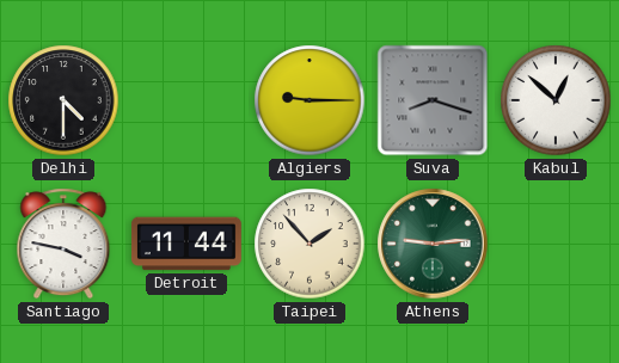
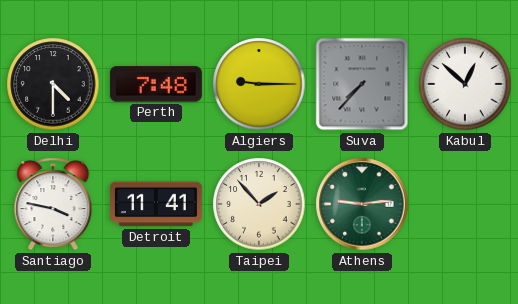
Perth: none -> 7:48 (156, 84)
Suva: 8:18 -> 7:37 (362, 84)
Detroit: 11:44 -> 11:41 (156, 204)
